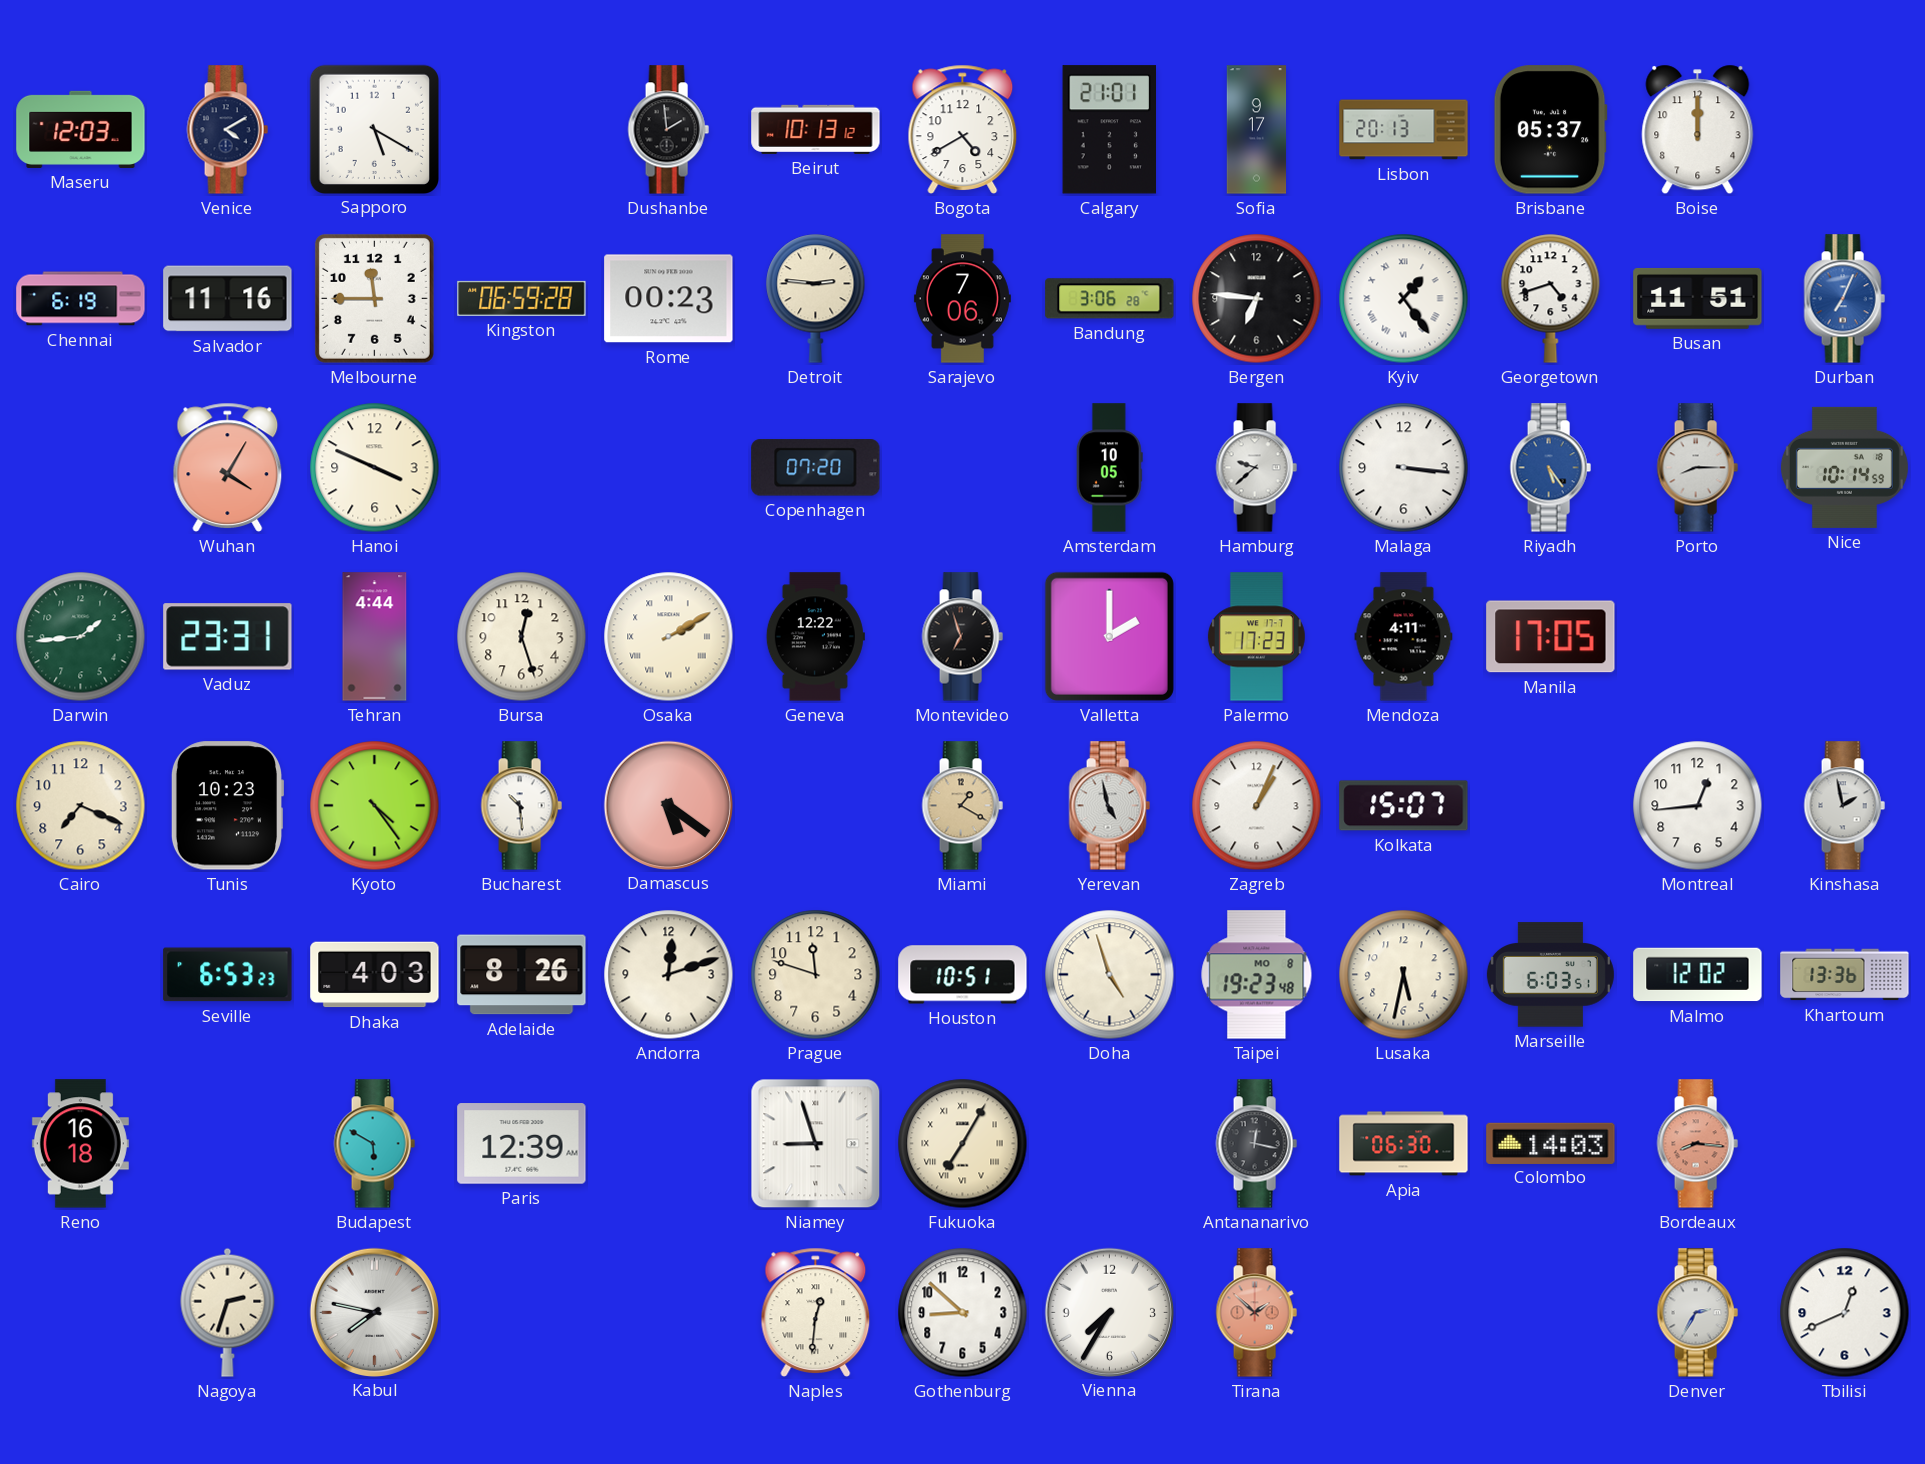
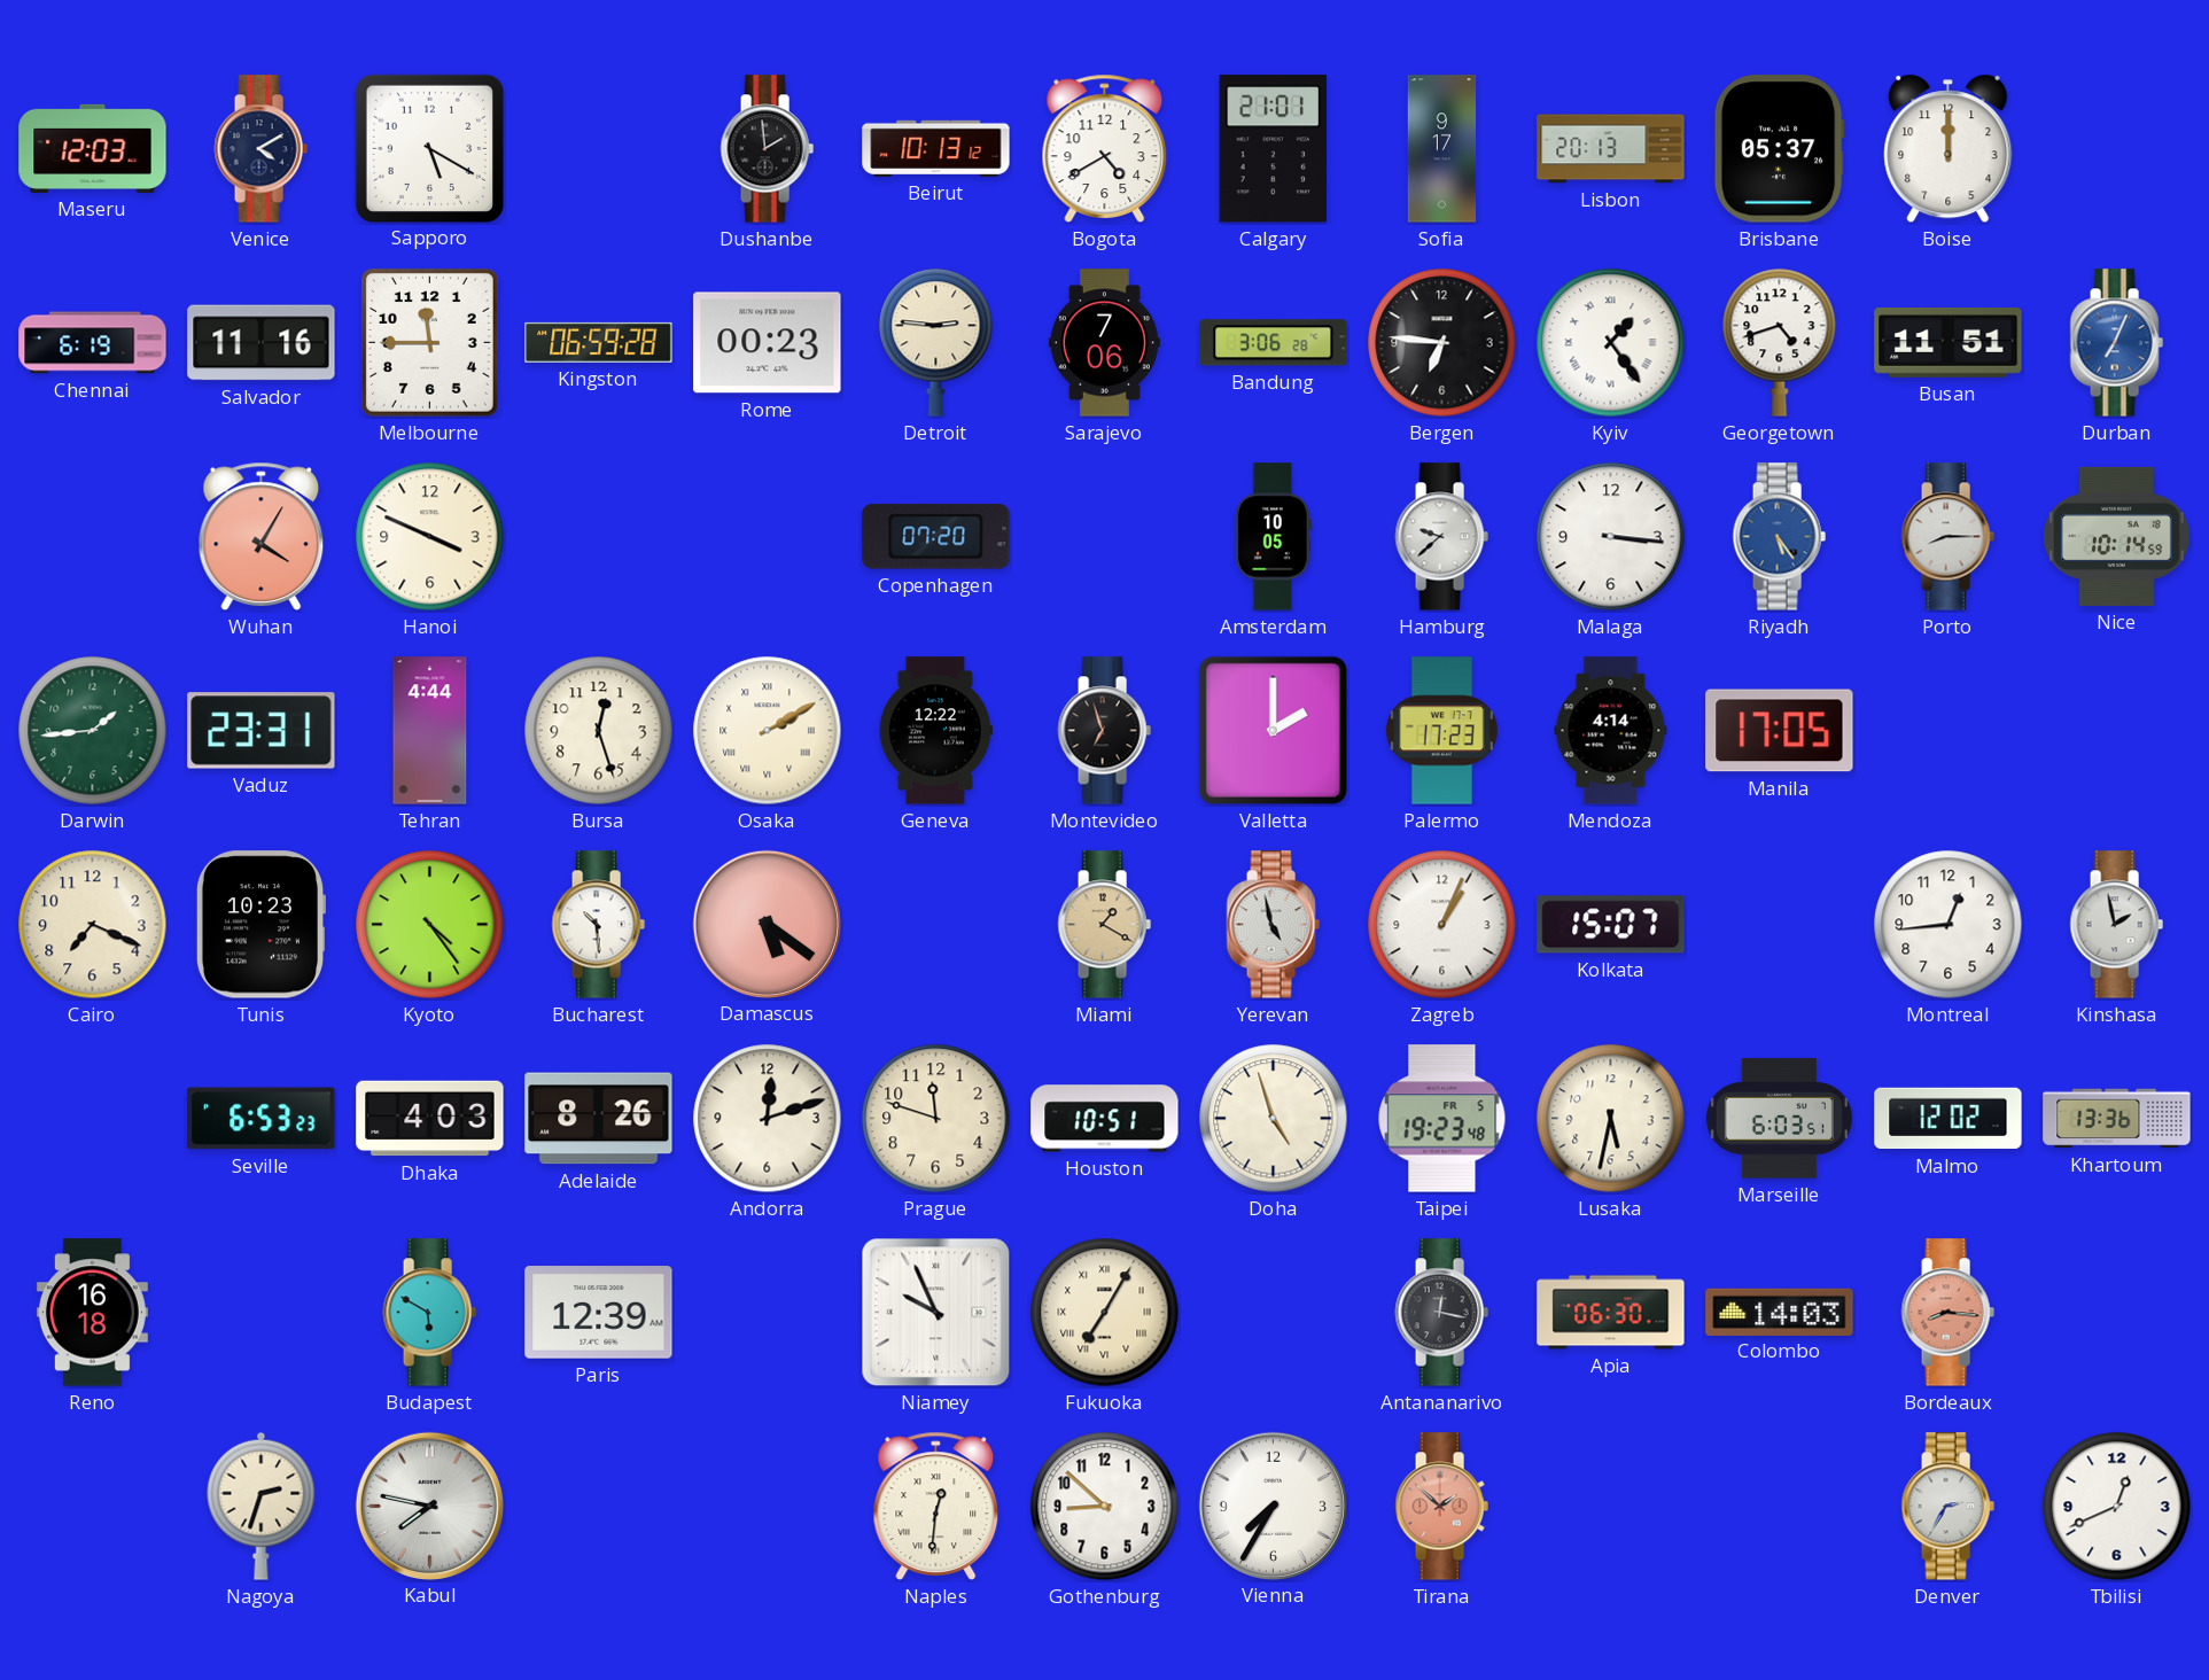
Mendoza: 4:11 -> 4:14 (1611, 731)
Taipei date: MO 8 -> FR 5 (1442, 1119)
Niamey: 8:57 -> 9:56 (936, 1313)
